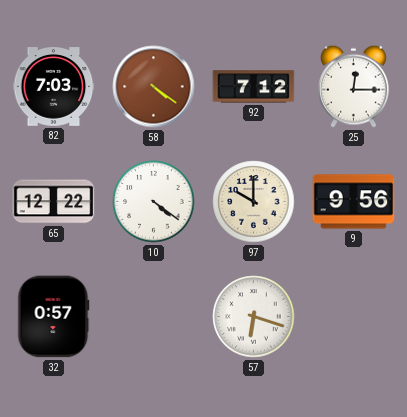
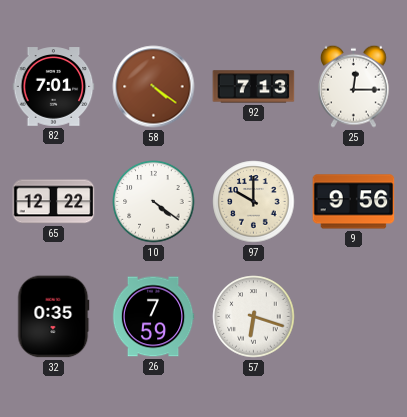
82: 7:03 -> 7:01 (54, 87)
92: 7:12 -> 7:13 (254, 87)
32: 0:57 -> 0:35 (54, 317)
26: none -> 7:59 (153, 317)
